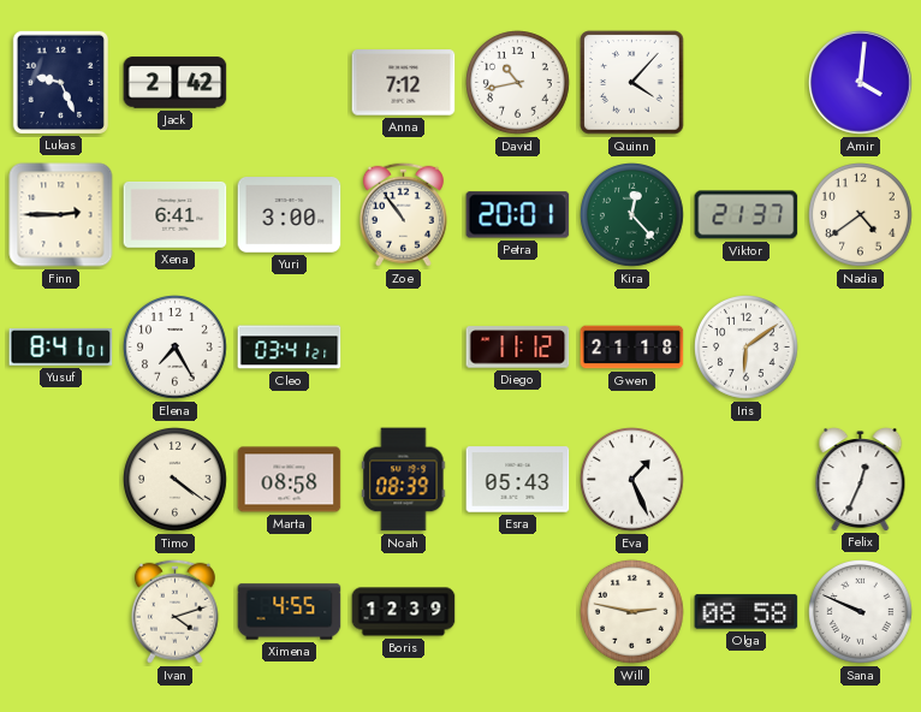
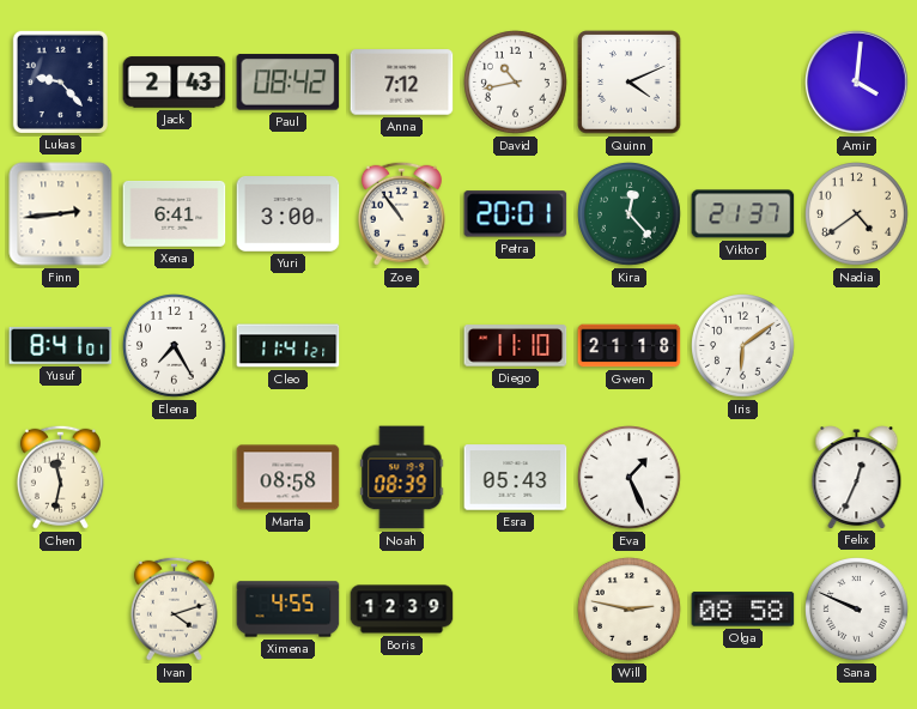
Lukas: 9:26 -> 9:23 (60, 81)
Jack: 2:42 -> 2:43 (175, 83)
Paul: none -> 08:42 (289, 83)
Quinn: 4:07 -> 4:11 (630, 83)
Finn: 2:45 -> 2:44 (61, 214)
Cleo: 03:41 -> 11:41 (289, 346)
Diego: 11:12 -> 11:10 (516, 346)
Chen: none -> 11:32 (60, 477)
Timo: 4:21 -> none (176, 480)
